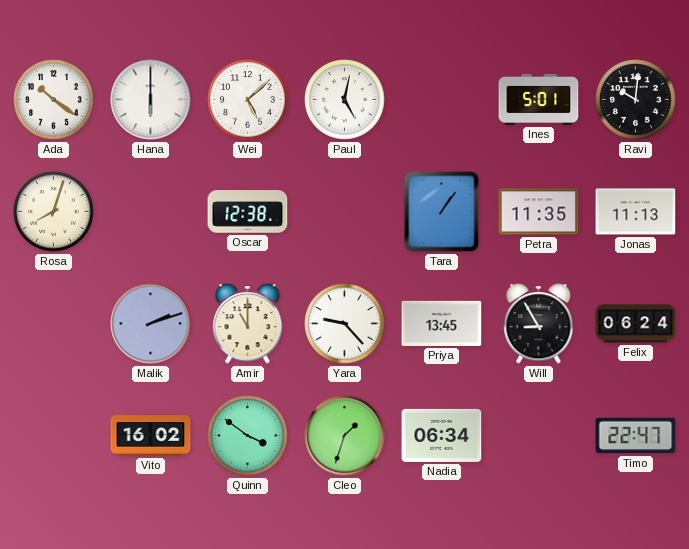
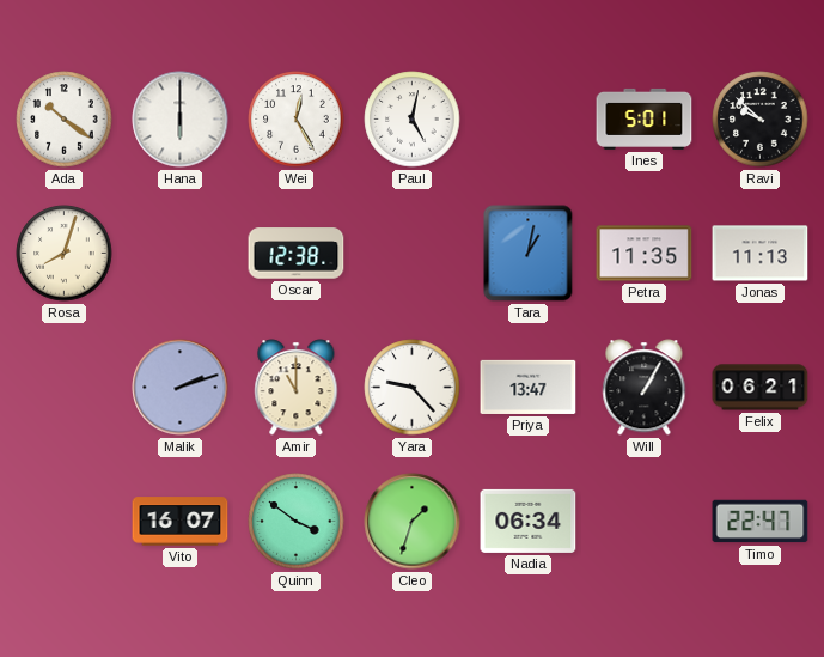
Wei: 5:08 -> 12:25 (297, 120)
Ravi: 10:01 -> 9:52 (761, 120)
Tara: 1:06 -> 1:02 (529, 254)
Priya: 13:45 -> 13:47 (529, 387)
Will: 8:55 -> 1:05 (645, 388)
Felix: 06:24 -> 06:21 (761, 388)
Vito: 16:02 -> 16:07 (181, 522)
